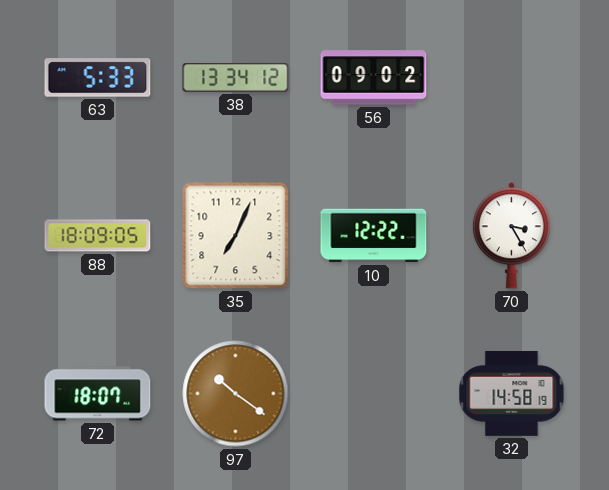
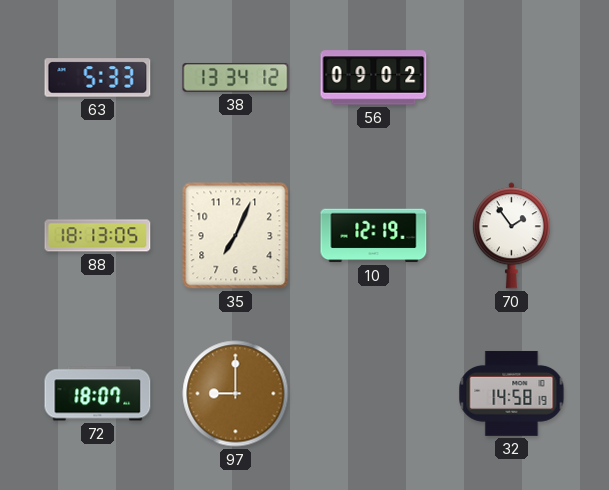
88: 18:09 -> 18:13 (98, 236)
10: 12:22 -> 12:19 (374, 236)
70: 3:25 -> 1:54 (511, 236)
97: 10:21 -> 9:00 (236, 394)
